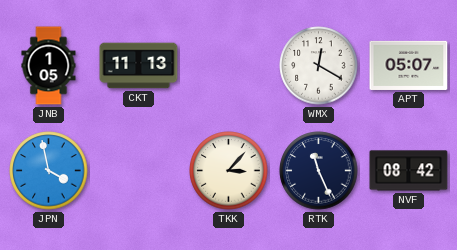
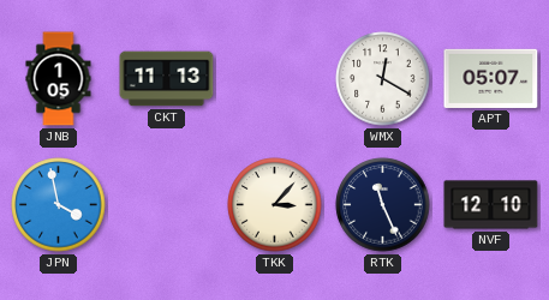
NVF: 08:42 -> 12:10 (491, 205)
